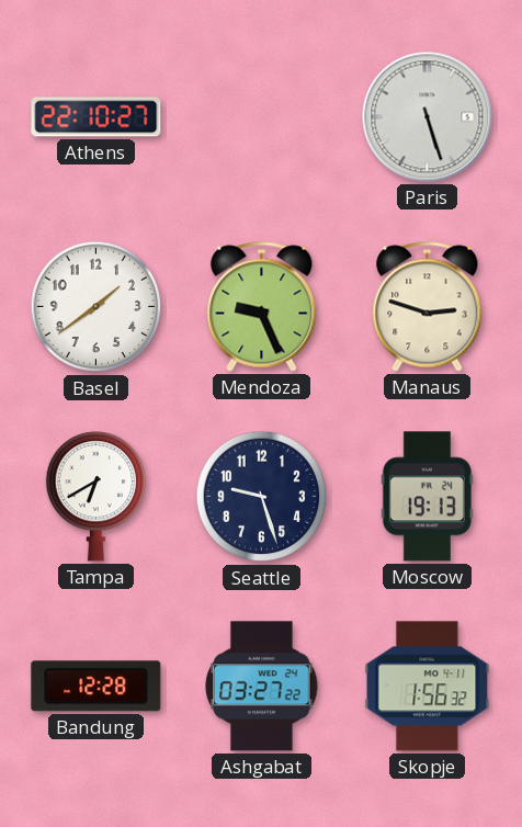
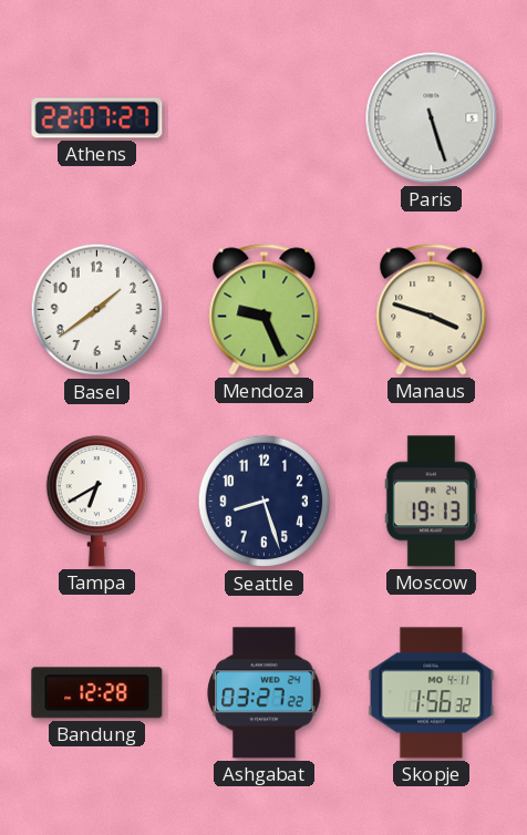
Athens: 22:10 -> 22:07 (97, 118)
Manaus: 2:48 -> 3:48 (432, 310)
Seattle: 9:27 -> 8:27 (265, 502)
